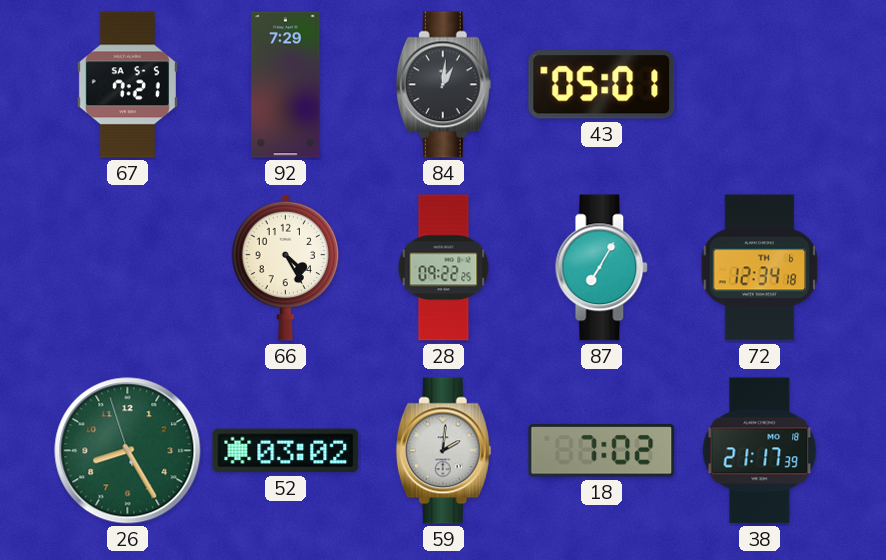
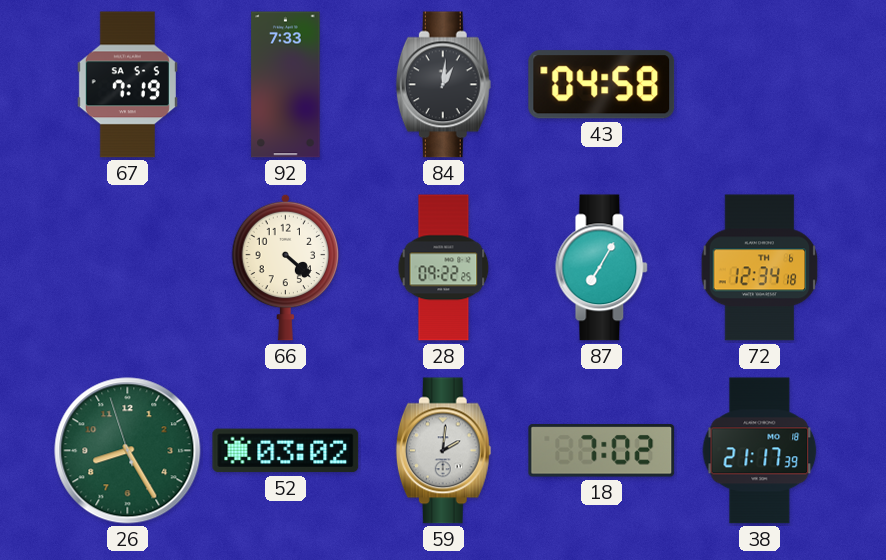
67: 7:21 -> 7:19 (127, 85)
92: 7:29 -> 7:33 (286, 85)
43: 05:01 -> 04:58 (602, 85)
66: 4:25 -> 4:22 (286, 267)
